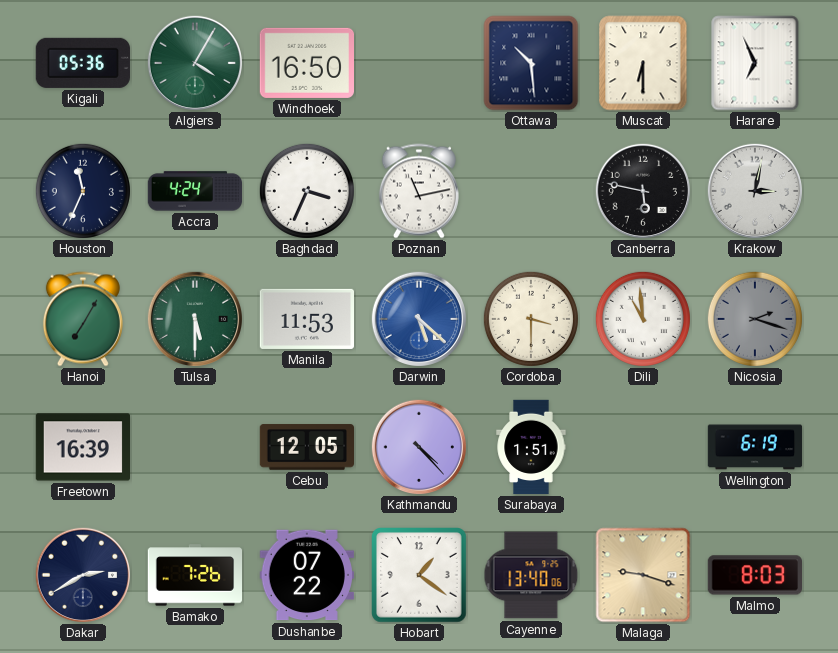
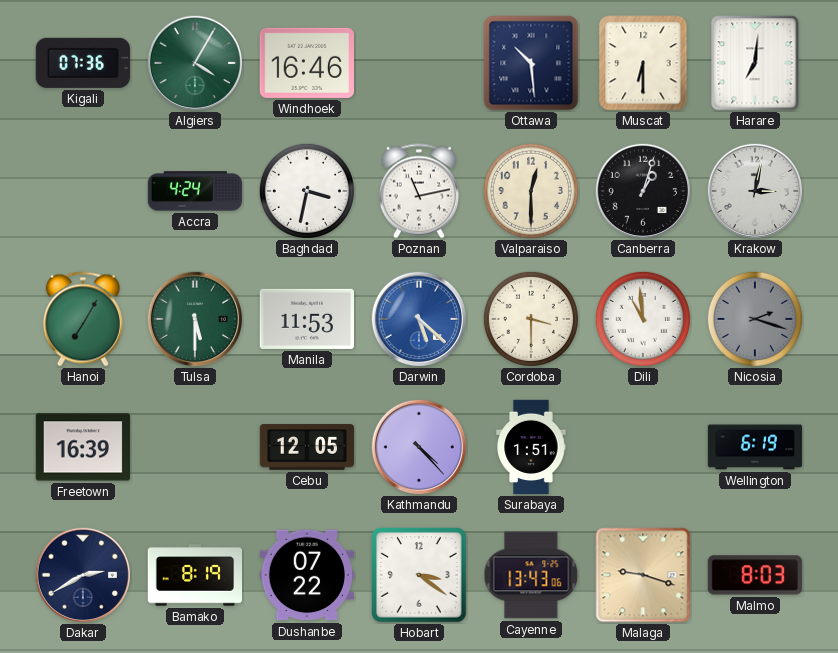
Kigali: 05:36 -> 07:36 (83, 63)
Windhoek: 16:50 -> 16:46 (306, 63)
Harare: 6:56 -> 7:01 (755, 63)
Houston: 11:34 -> none (83, 191)
Baghdad: 3:34 -> 3:32 (307, 191)
Valparaiso: none -> 12:30 (531, 191)
Canberra: 5:47 -> 1:03 (642, 190)
Bamako: 7:26 -> 8:19 (195, 575)
Hobart: 1:21 -> 3:21 (419, 575)
Cayenne: 13:40 -> 13:43 (531, 575)
